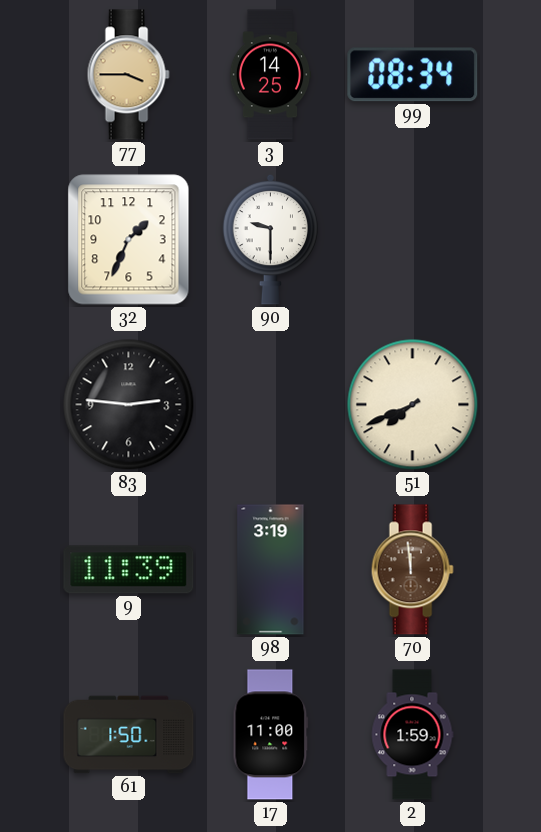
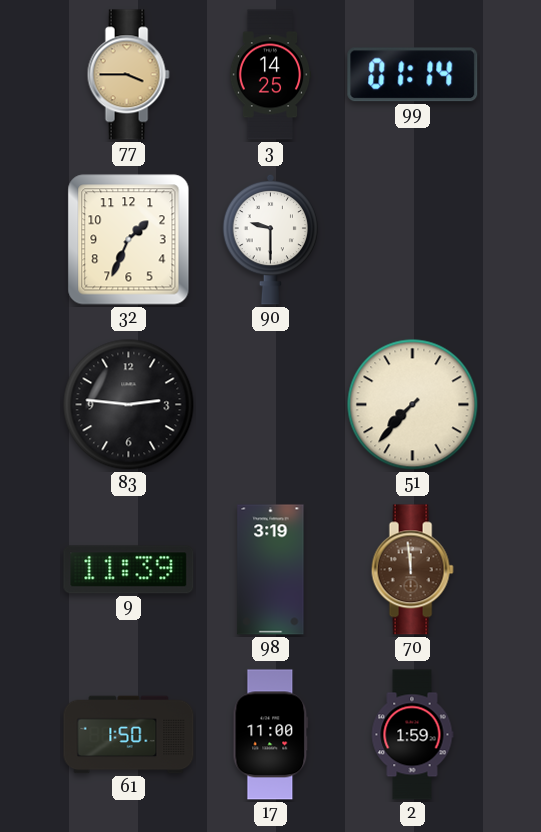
99: 08:34 -> 01:14 (413, 75)
51: 7:41 -> 7:37 (413, 405)
